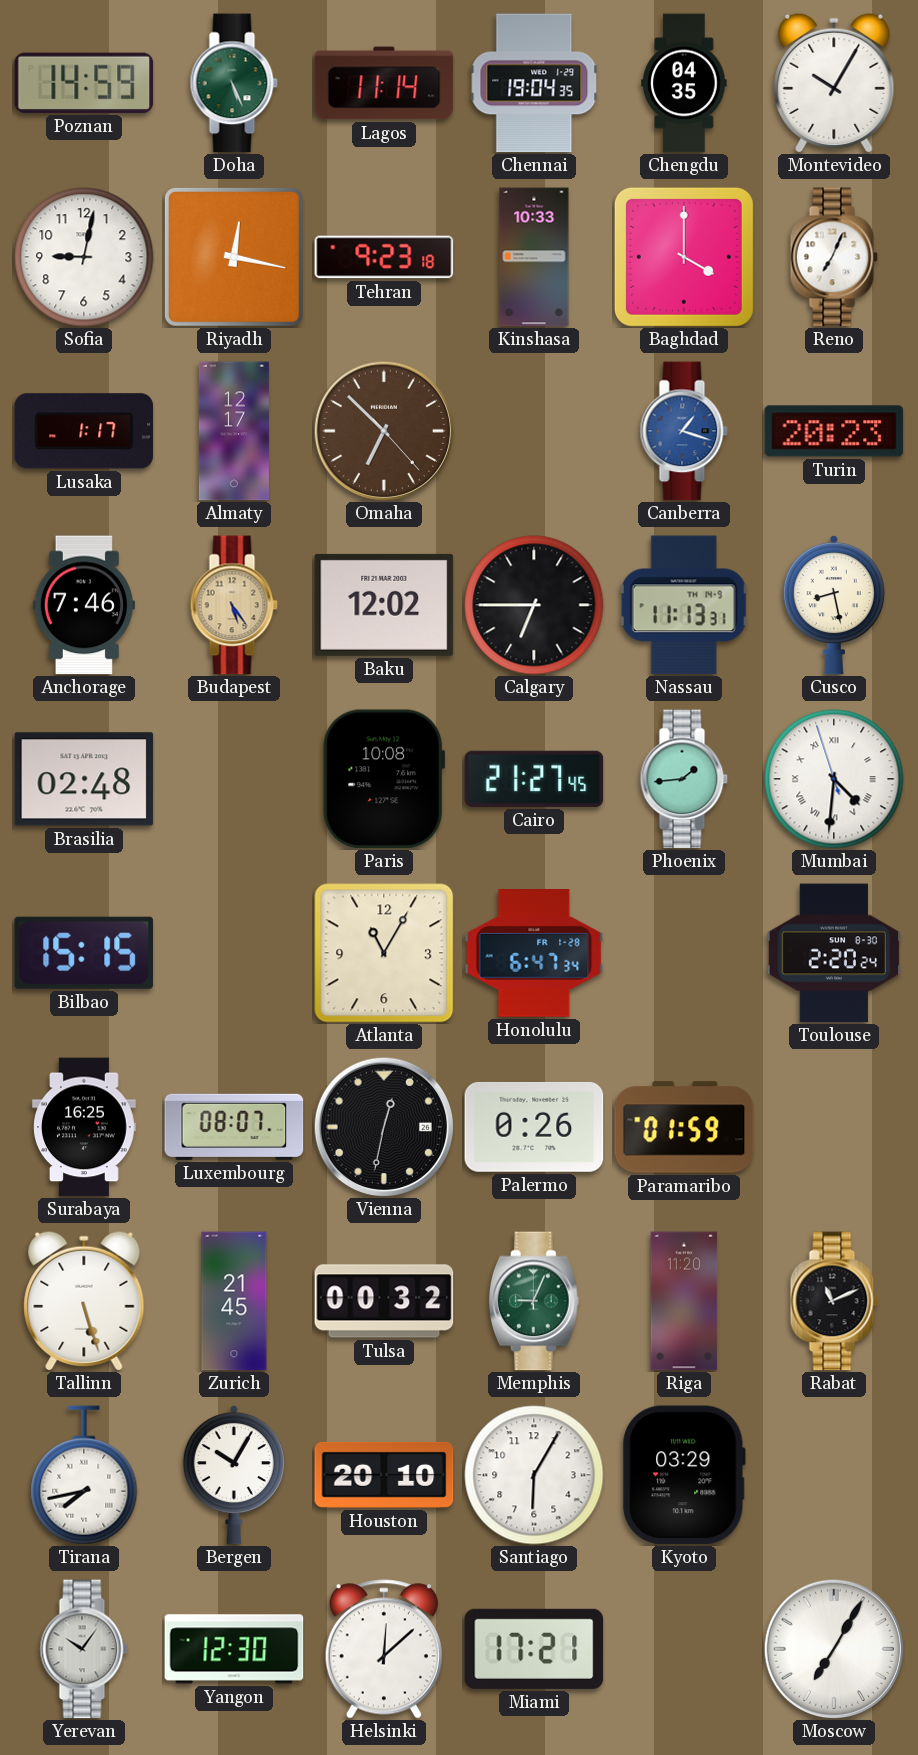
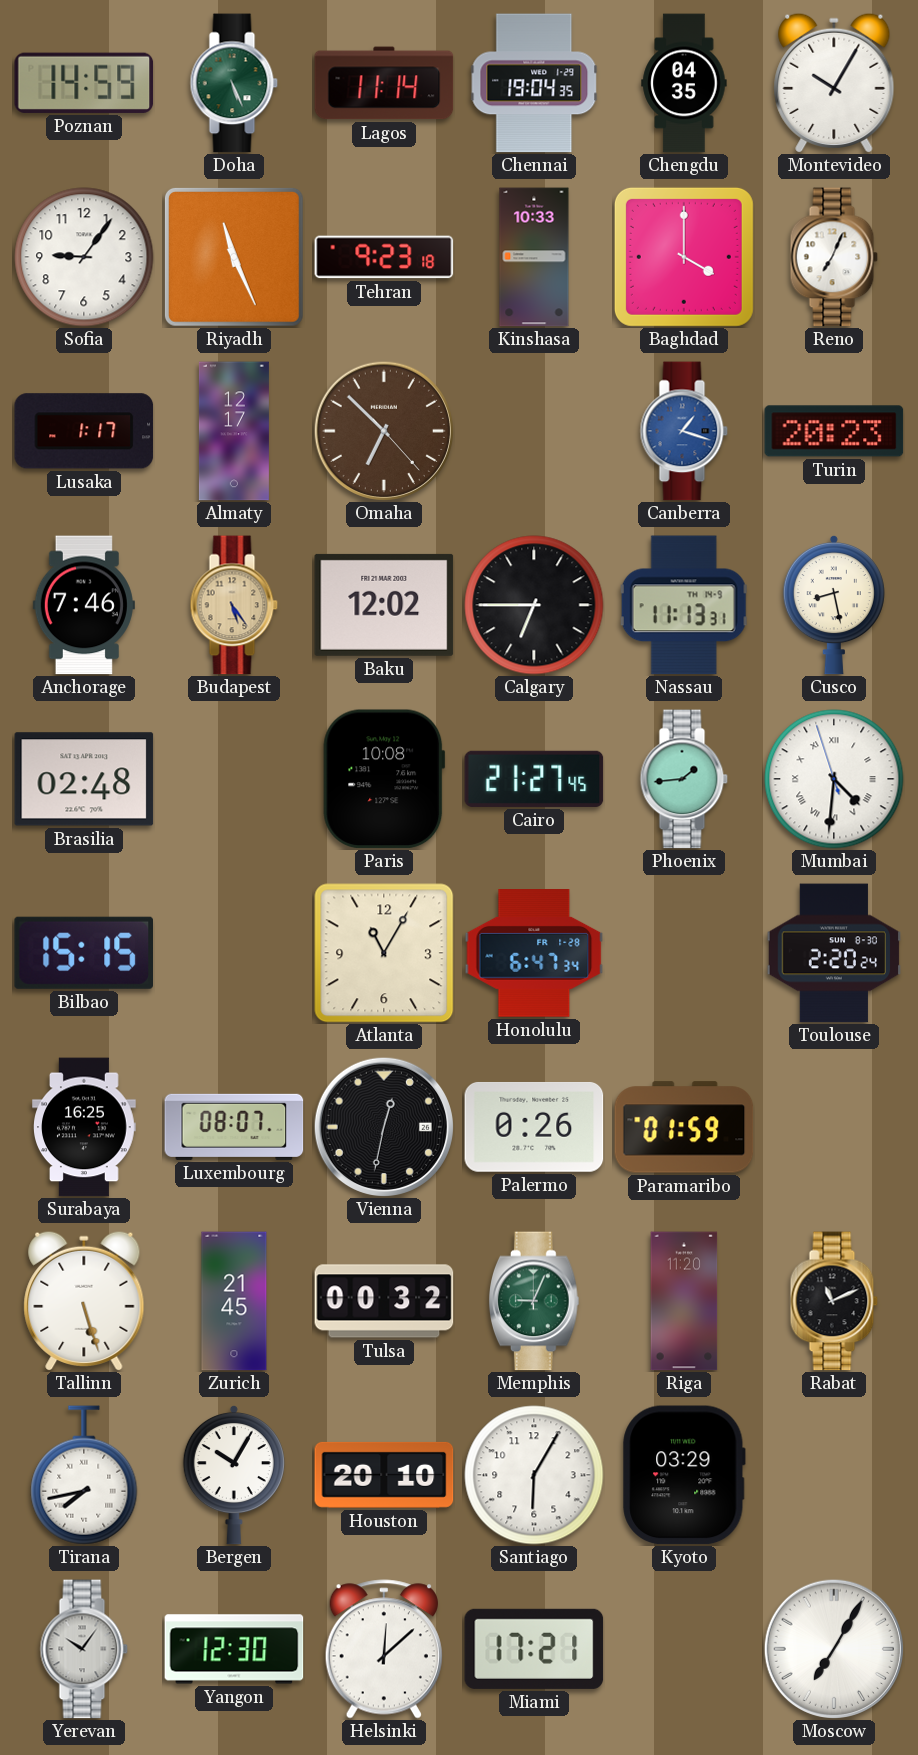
Sofia: 9:02 -> 9:06 (84, 257)
Riyadh: 12:17 -> 11:26 (234, 257)
